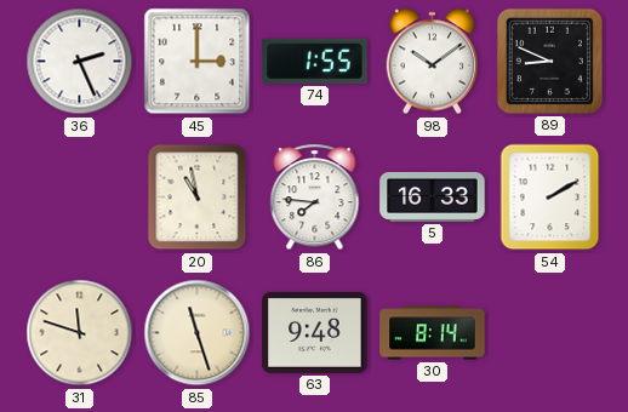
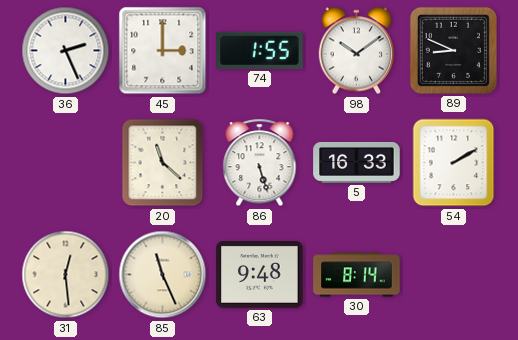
20: 10:58 -> 11:22 (163, 163)
86: 7:46 -> 5:27 (260, 163)
31: 11:48 -> 12:29 (66, 275)
85: 11:27 -> 11:26 (163, 275)
